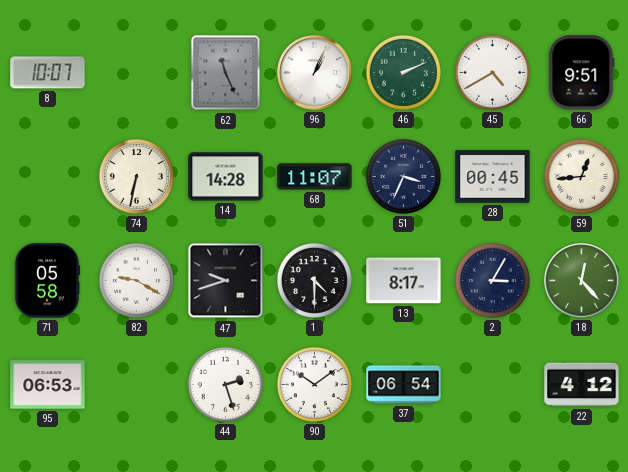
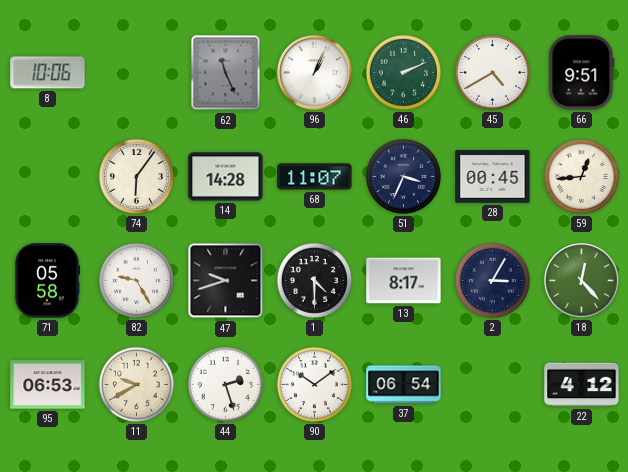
8: 10:07 -> 10:06 (48, 73)
74: 6:32 -> 6:06 (136, 176)
82: 9:20 -> 9:25 (136, 280)
11: none -> 9:40 (136, 384)
